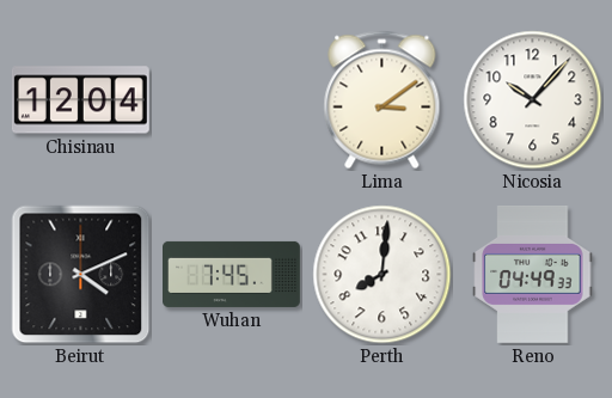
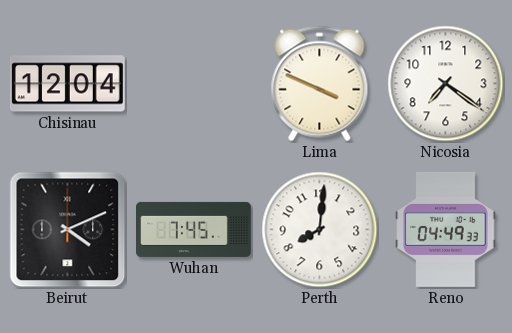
Lima: 3:09 -> 3:49 (320, 84)
Nicosia: 10:07 -> 7:21 (446, 84)
